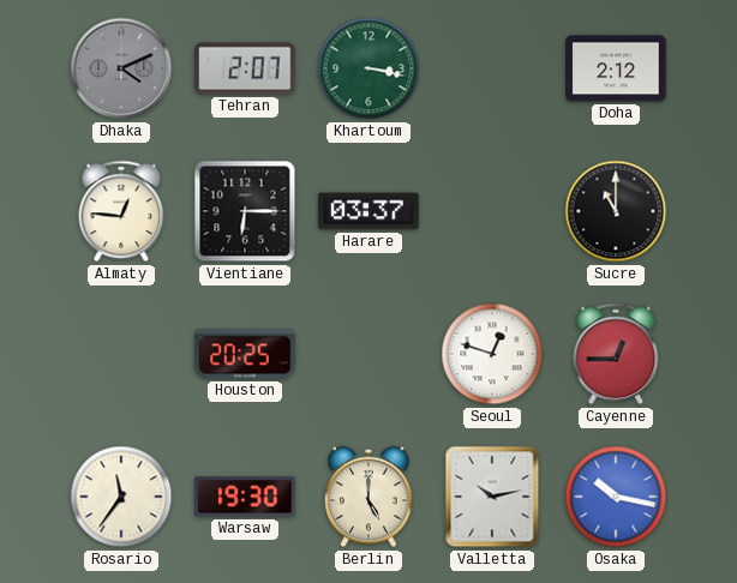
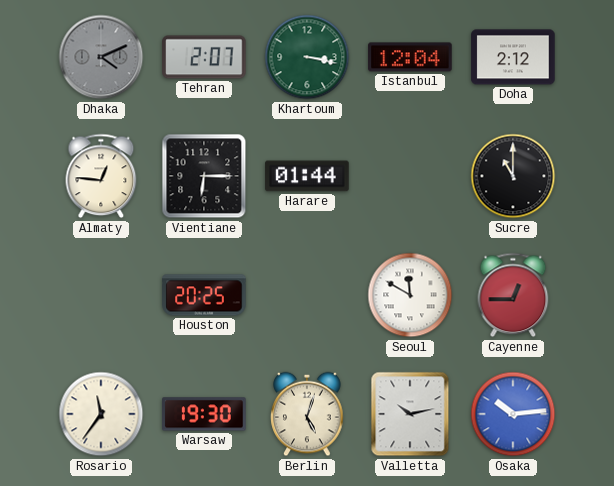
Istanbul: none -> 12:04 (410, 57)
Harare: 03:37 -> 01:44 (307, 176)
Seoul: 12:48 -> 11:50 (410, 295)
Berlin: 5:00 -> 5:03 (307, 414)
Osaka: 10:17 -> 10:14 (513, 414)
